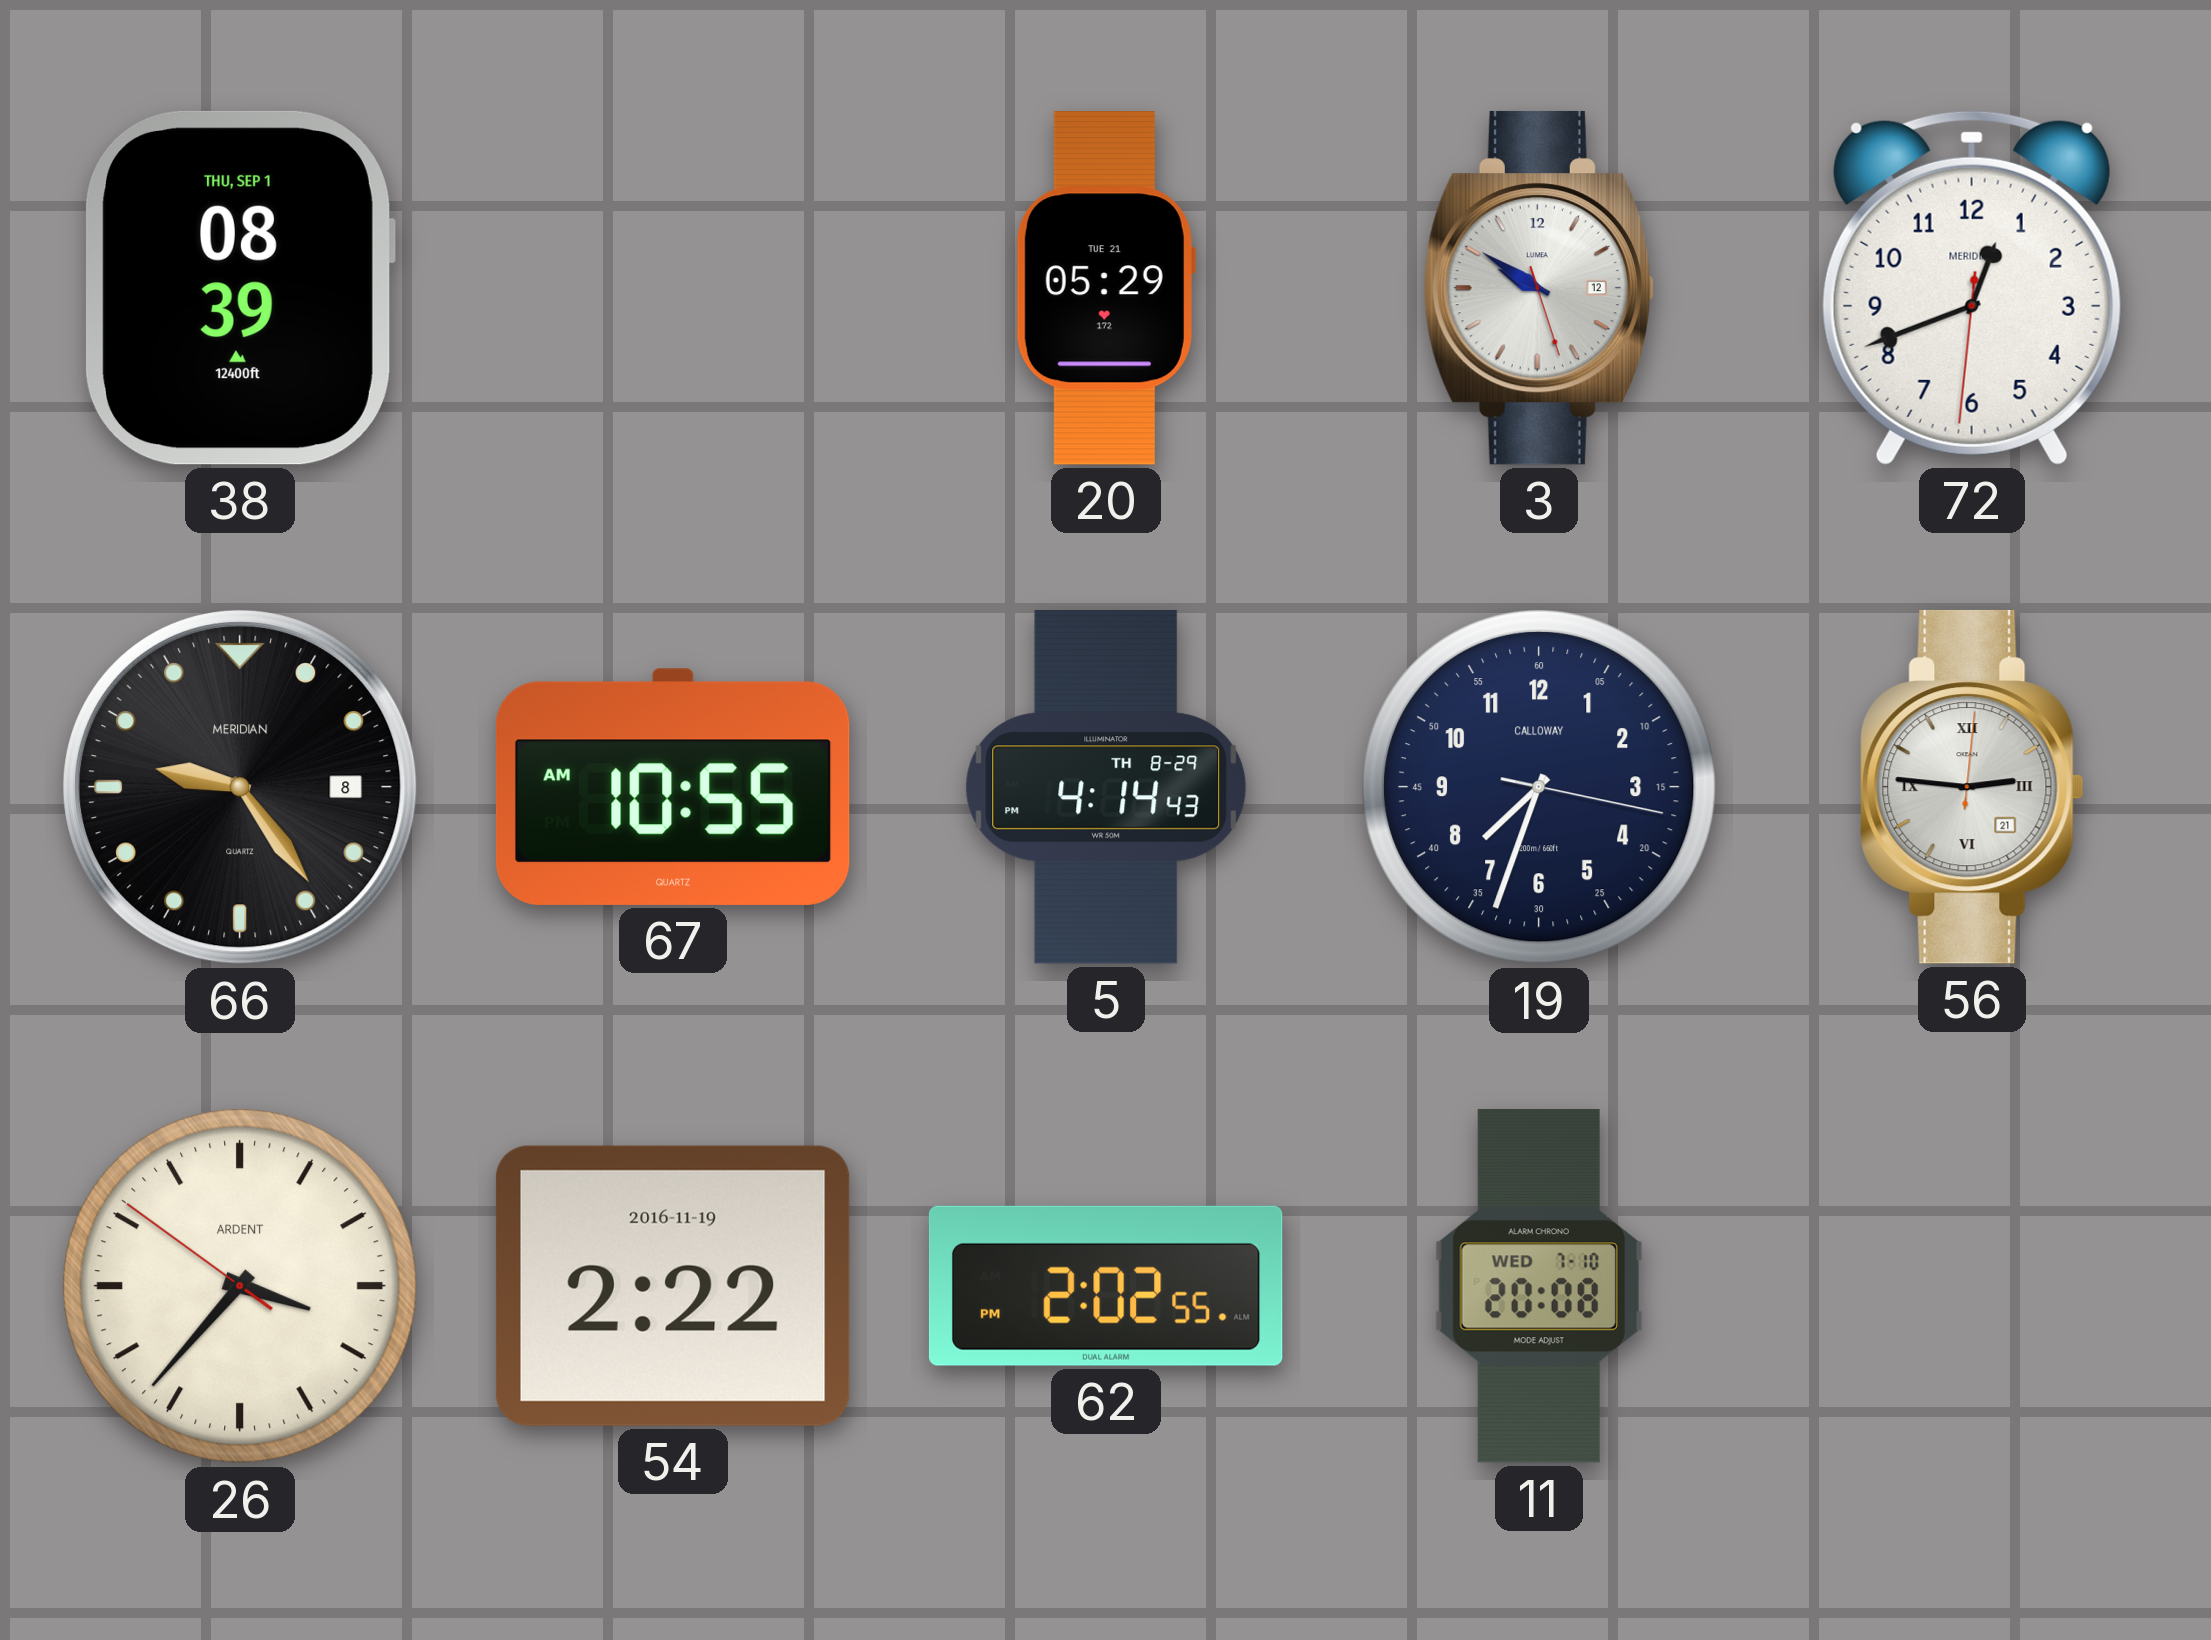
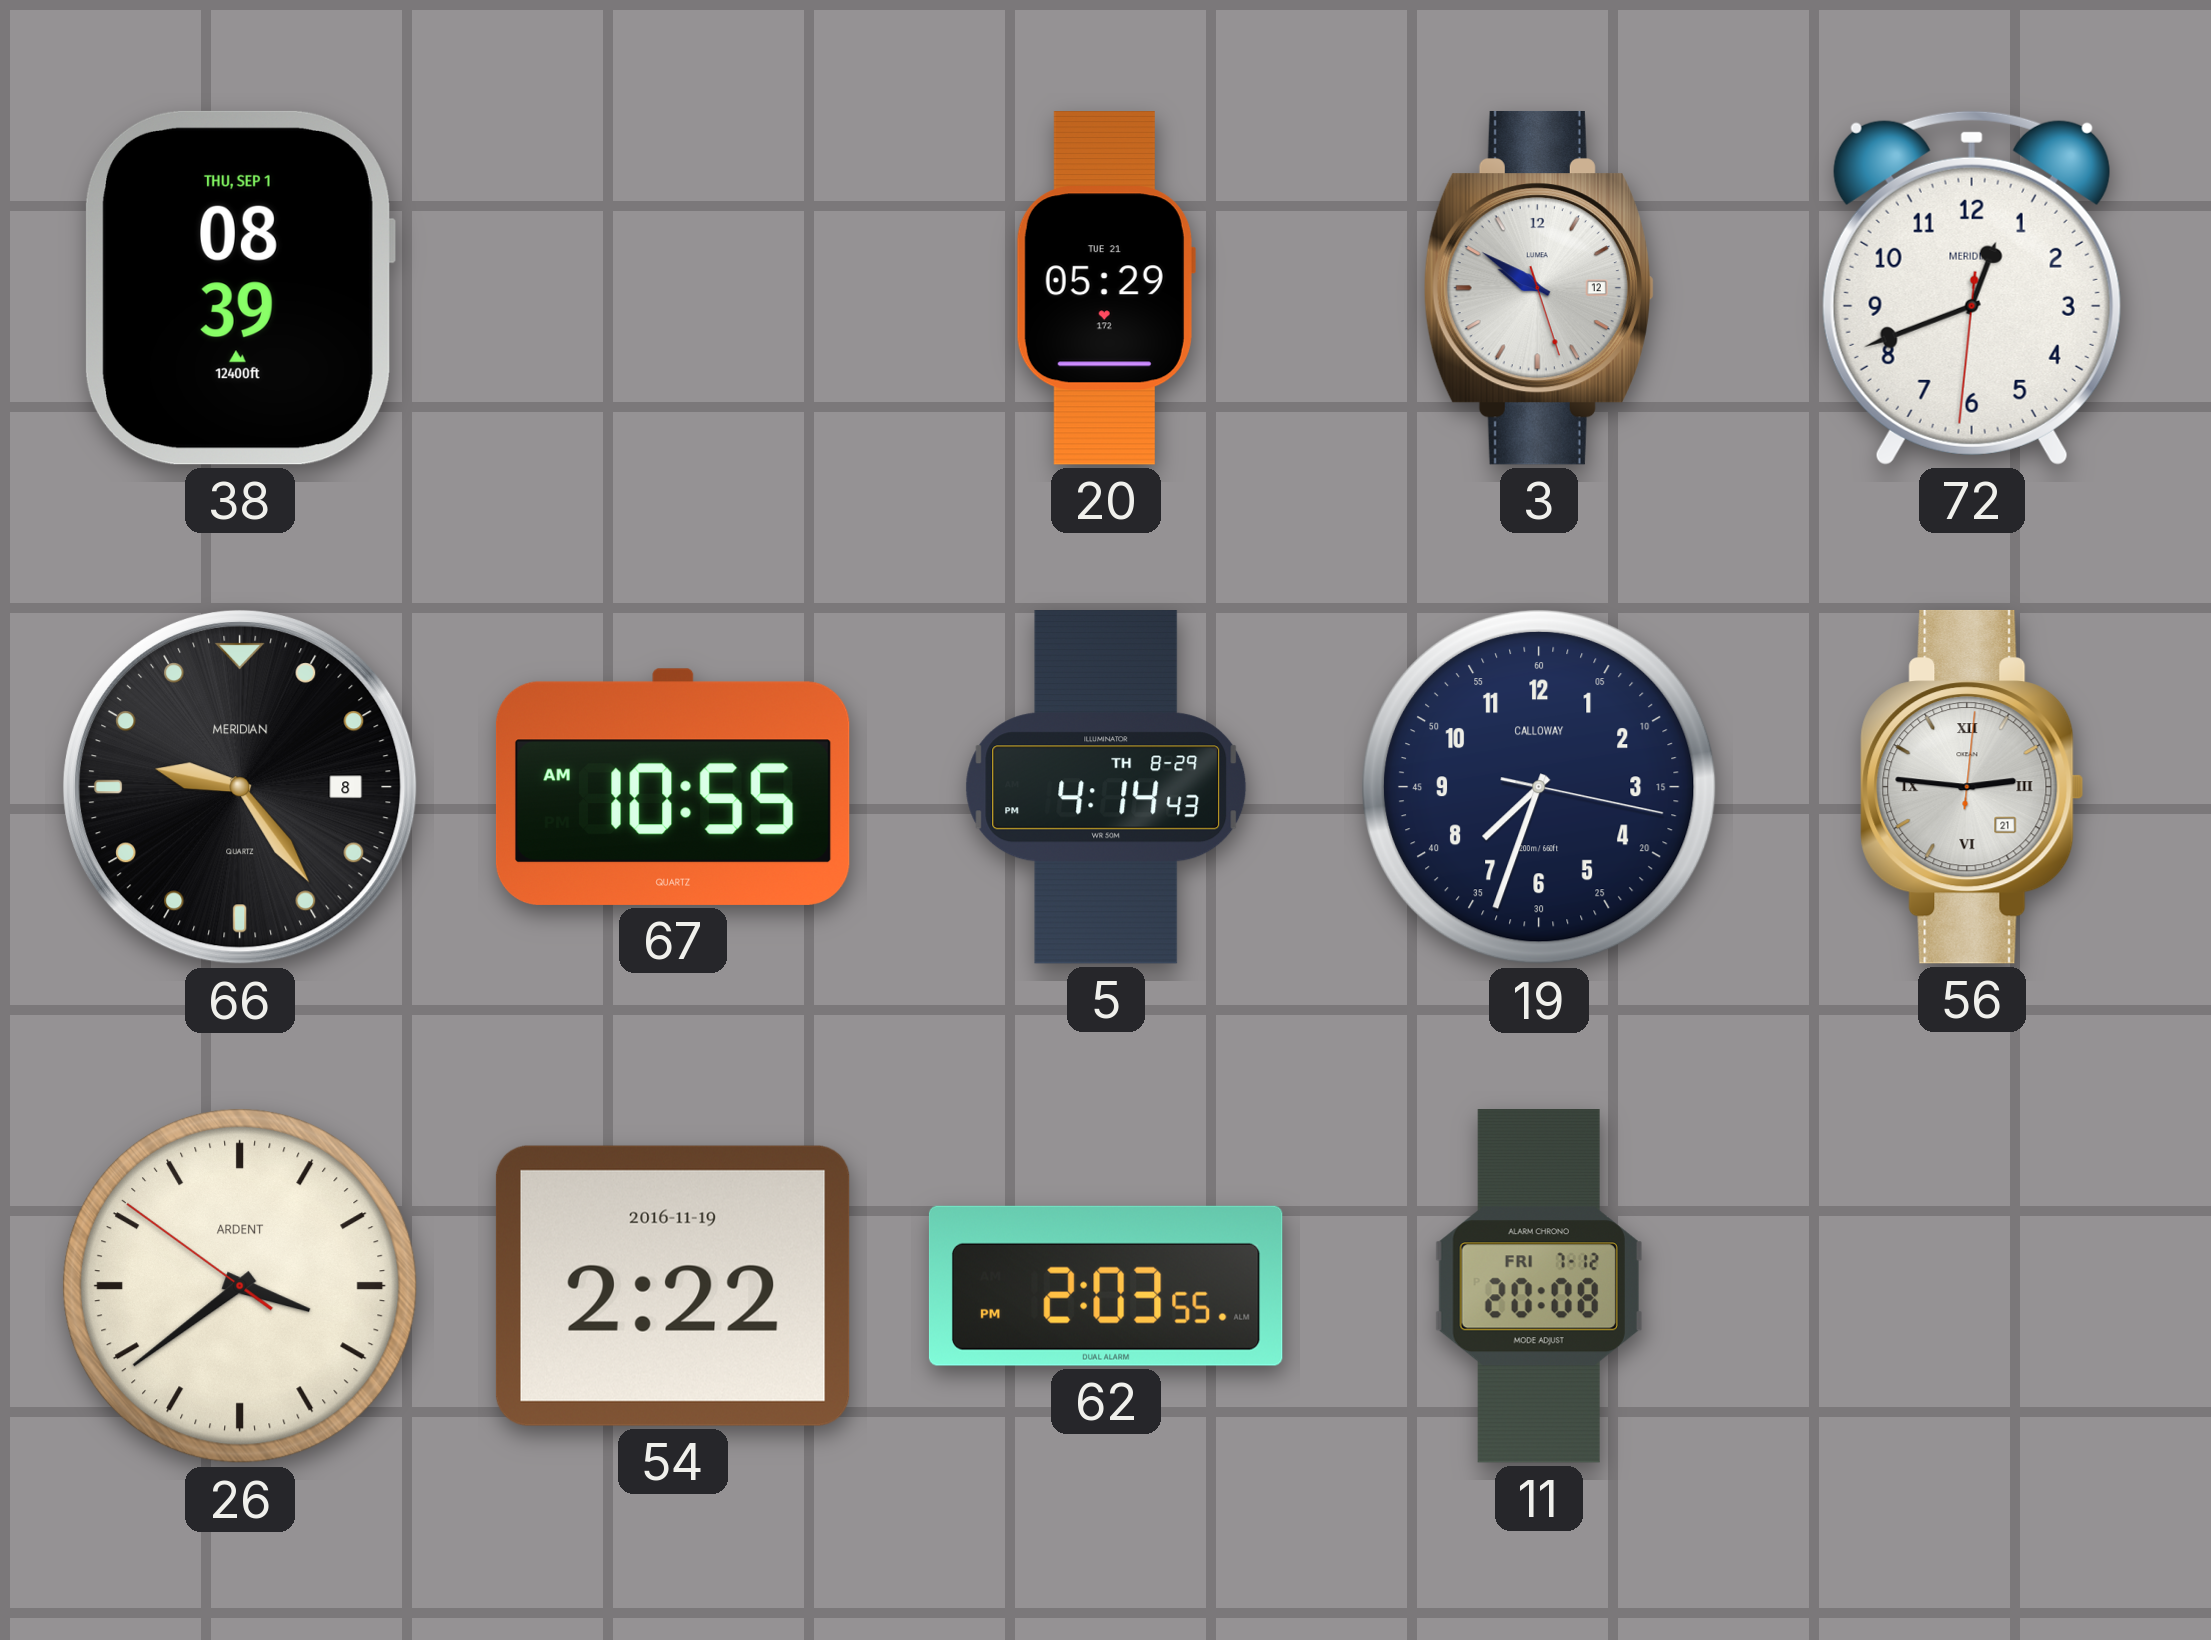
26: 3:36 -> 3:38 (240, 1286)
62: 2:02 -> 2:03 (1106, 1286)
11 date: WED 7-10 -> FRI 7-12 (1539, 1286)
